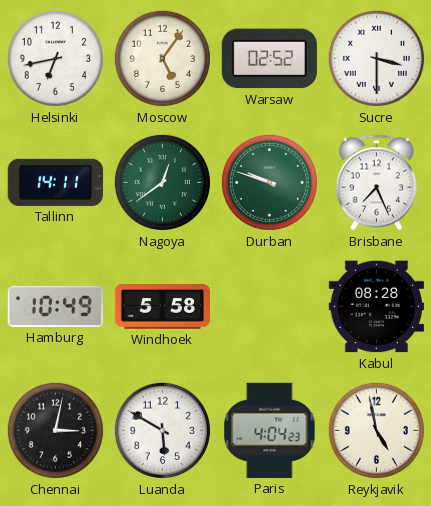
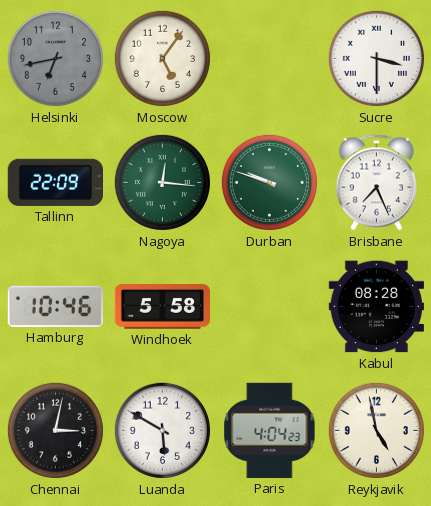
Helsinki dial: white -> grey (55, 58)
Warsaw: 02:52 -> none (269, 59)
Tallinn: 14:11 -> 22:09 (55, 182)
Nagoya: 12:39 -> 12:16 (162, 182)
Hamburg: 10:49 -> 10:46 (55, 306)
